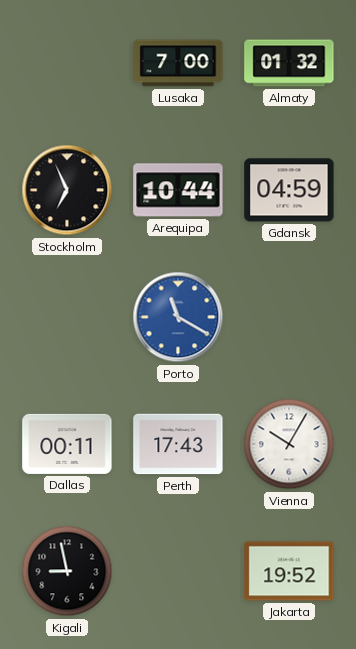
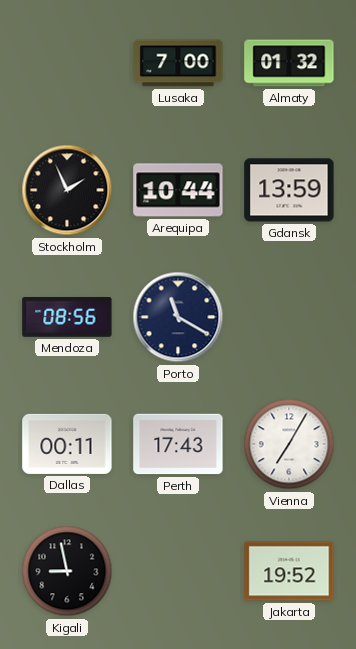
Stockholm: 6:56 -> 1:56 (67, 190)
Gdansk: 04:59 -> 13:59 (289, 190)
Mendoza: none -> 08:56 (67, 317)
Porto dial: blue -> navy (178, 317)
Vienna: 10:05 -> 7:05 (289, 444)
